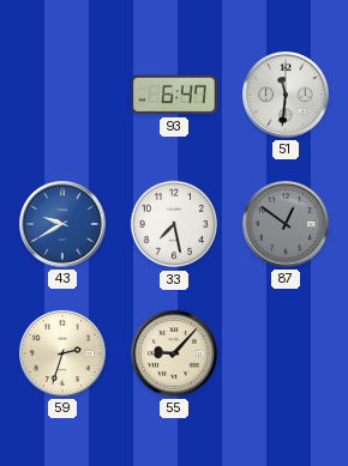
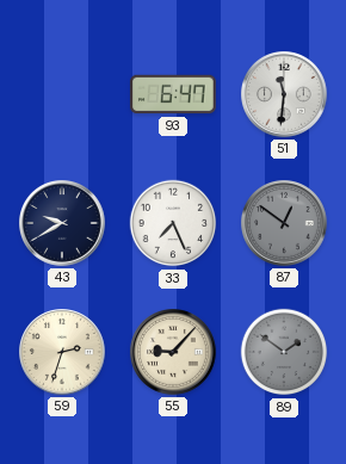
43 dial: blue -> navy (63, 224)
33: 7:28 -> 7:26 (173, 223)
89: none -> 1:51 (284, 352)
